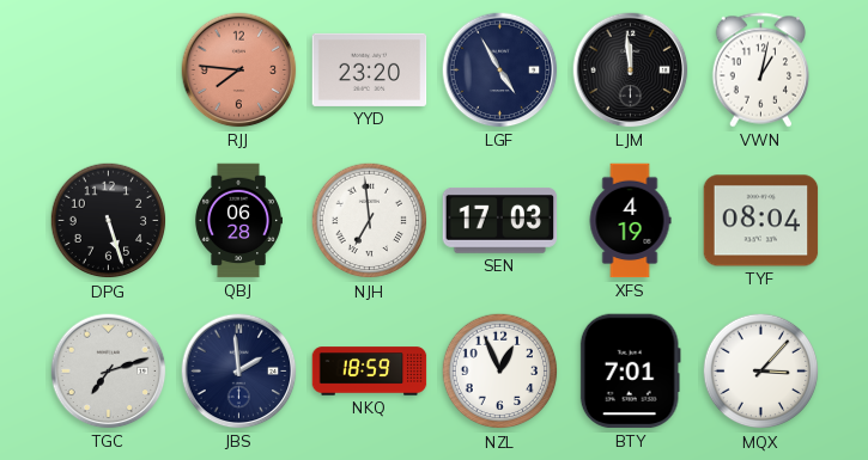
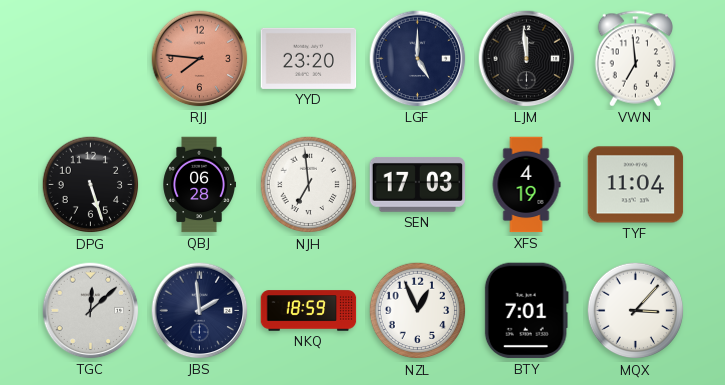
LGF: 4:55 -> 5:00 (418, 59)
VWN: 1:02 -> 6:59 (636, 59)
TYF: 08:04 -> 11:04 (636, 185)
TGC: 7:12 -> 12:08 (91, 311)
